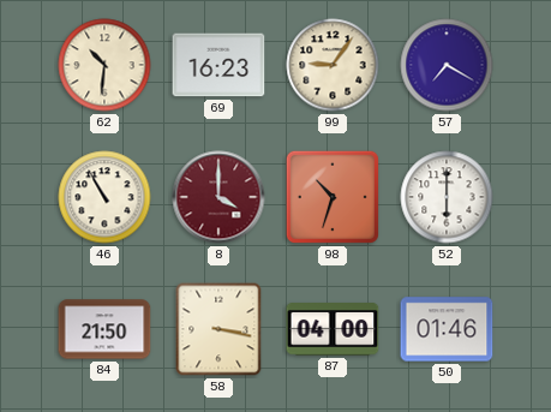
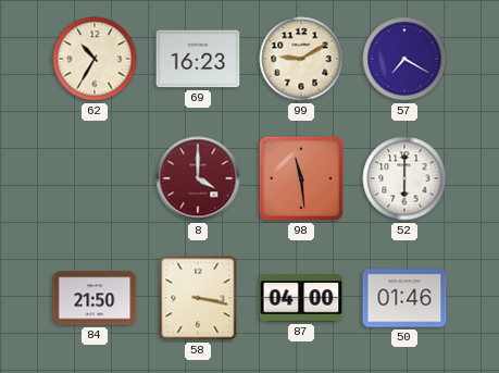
62: 10:31 -> 10:35 (95, 59)
99: 9:06 -> 9:10 (301, 59)
46: 10:55 -> none (104, 197)
98: 10:33 -> 11:29 (301, 178)
